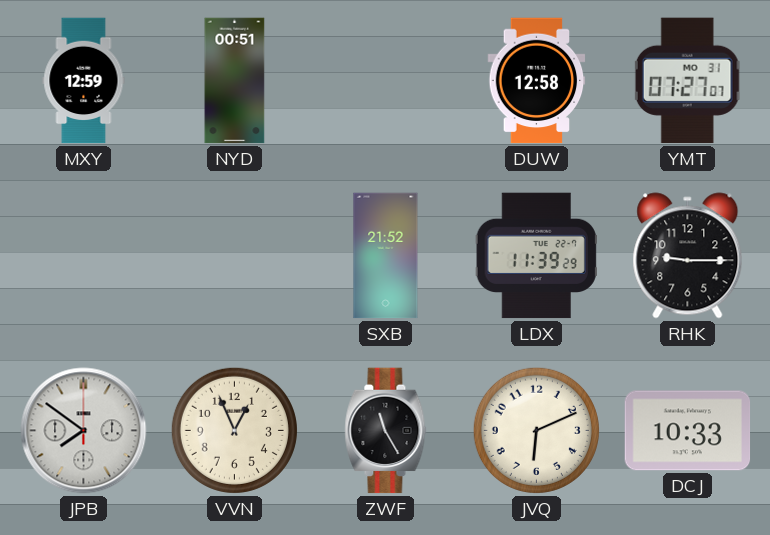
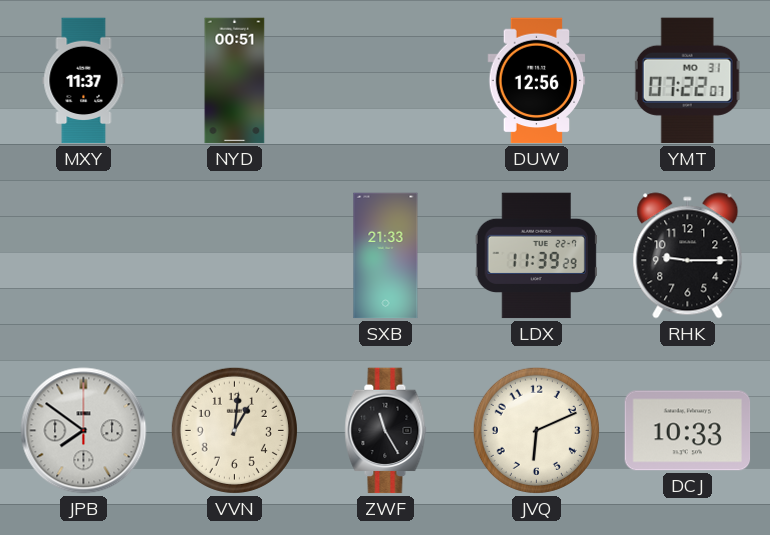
MXY: 12:59 -> 11:37 (84, 81)
DUW: 12:58 -> 12:56 (537, 81)
YMT: 07:27 -> 07:22 (688, 81)
SXB: 21:52 -> 21:33 (386, 256)
VVN: 12:56 -> 1:01 (234, 430)
